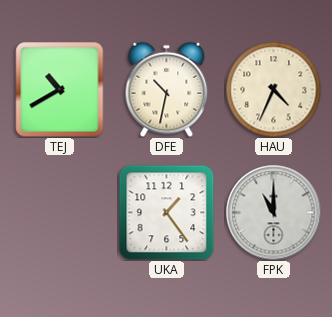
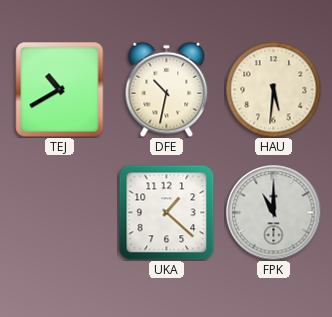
HAU: 4:34 -> 5:31 (273, 89)
UKA: 1:24 -> 1:22 (166, 212)
